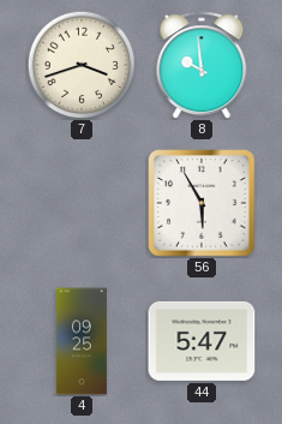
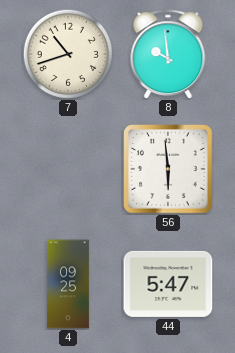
7: 3:42 -> 10:42 (67, 53)
56: 5:55 -> 5:59 (168, 169)
